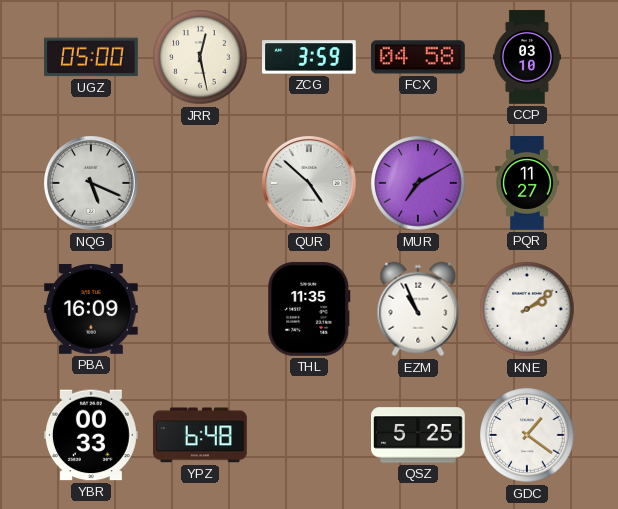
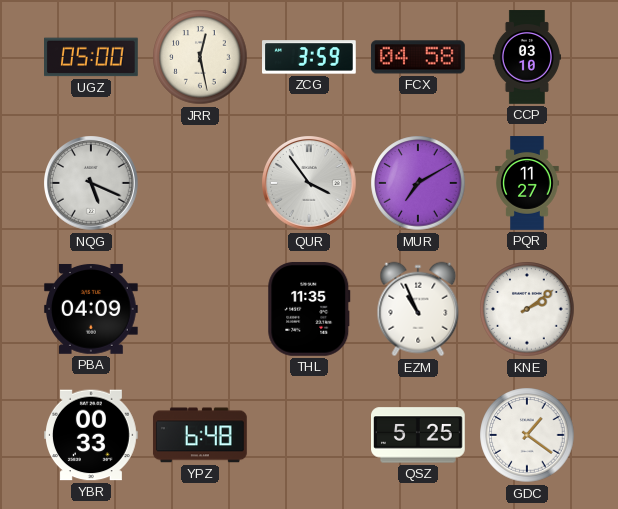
QUR: 4:52 -> 3:54 (309, 183)
PBA: 16:09 -> 04:09 (91, 309)
